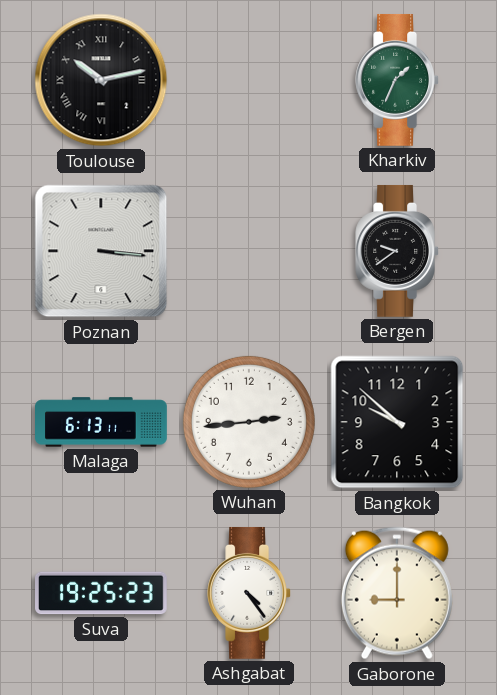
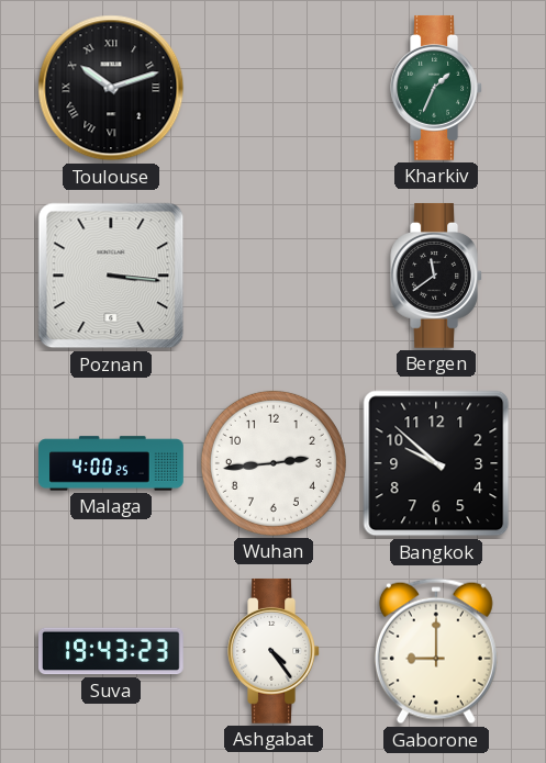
Toulouse: 10:13 -> 10:12 (111, 88)
Bergen: 9:39 -> 11:39 (436, 276)
Malaga: 6:13 -> 4:00 (112, 463)
Suva: 19:25 -> 19:43 (112, 651)
